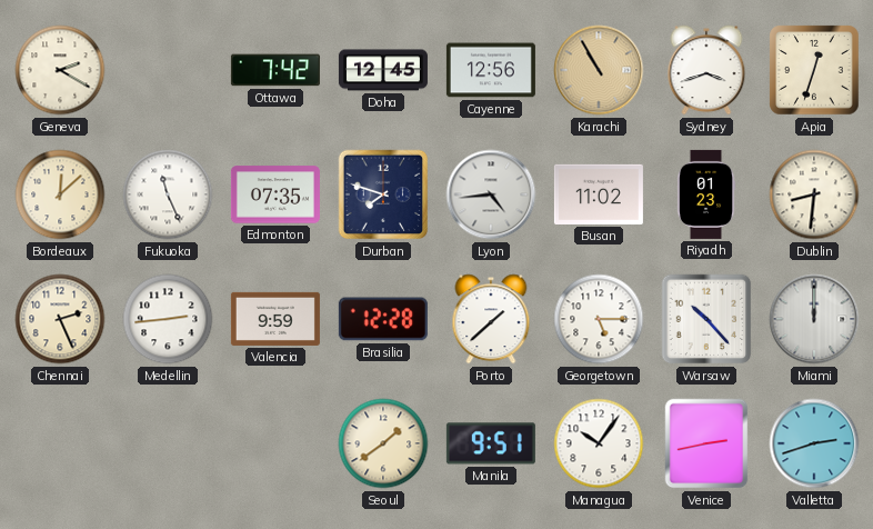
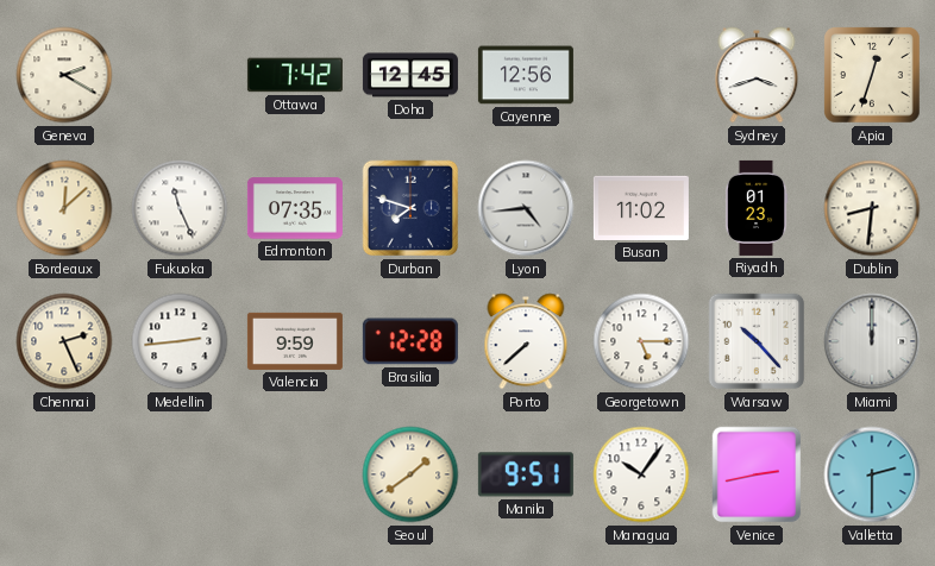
Karachi: 10:55 -> none (599, 70)
Porto: 1:38 -> 7:38 (526, 341)
Valletta: 2:42 -> 2:30 (872, 474)
